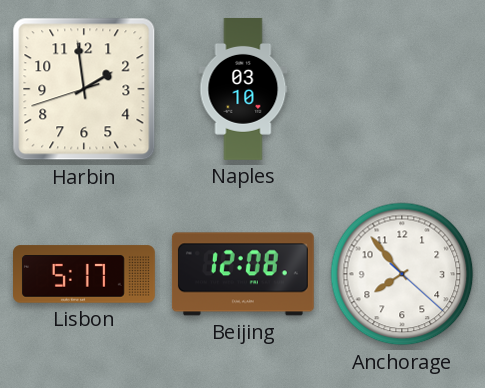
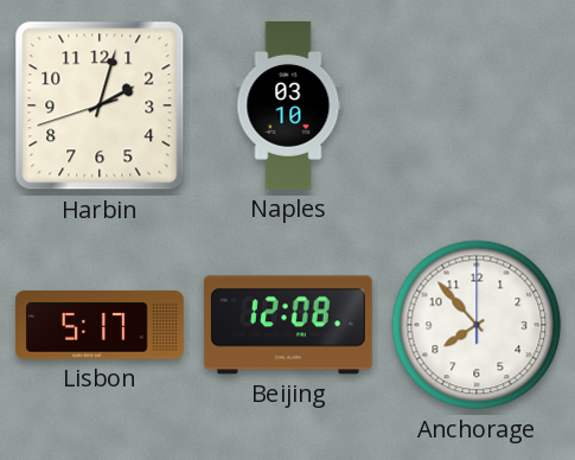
Harbin: 1:58 -> 2:02 (100, 106)
Anchorage: 7:53:22 -> 7:53:00 (477, 325)
